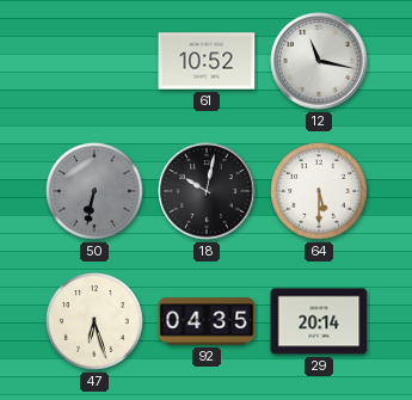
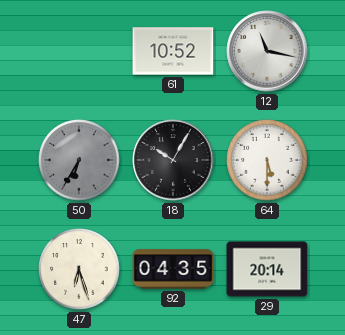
50: 6:32 -> 6:35 (79, 160)
18: 10:02 -> 10:05 (173, 160)
